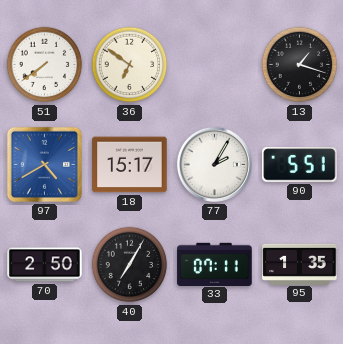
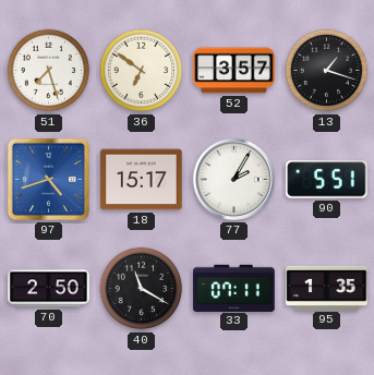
51: 7:39 -> 7:27 (49, 71)
52: none -> 3:57 (234, 71)
97: 4:40 -> 4:42 (48, 179)
40: 7:05 -> 11:20 (142, 289)
